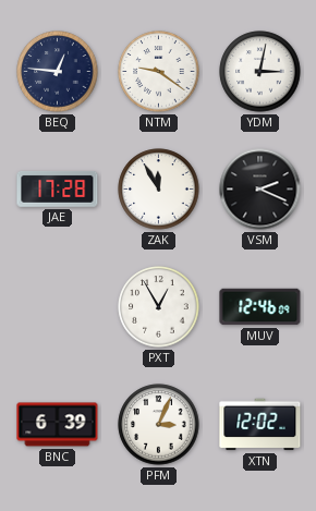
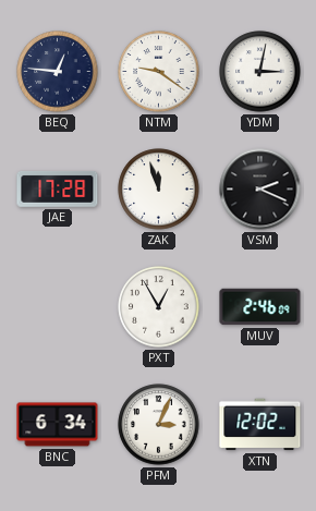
ZAK: 11:55 -> 11:57 (159, 190)
MUV: 12:46 -> 2:46 (260, 307)
BNC: 6:39 -> 6:34 (58, 425)
